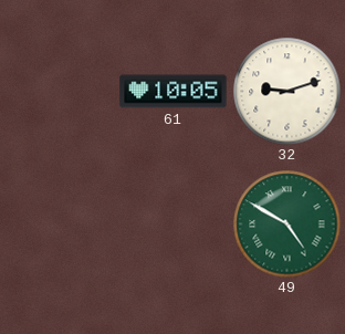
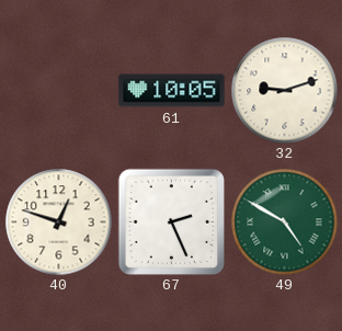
40: none -> 12:48 (58, 221)
67: none -> 2:26 (171, 221)
